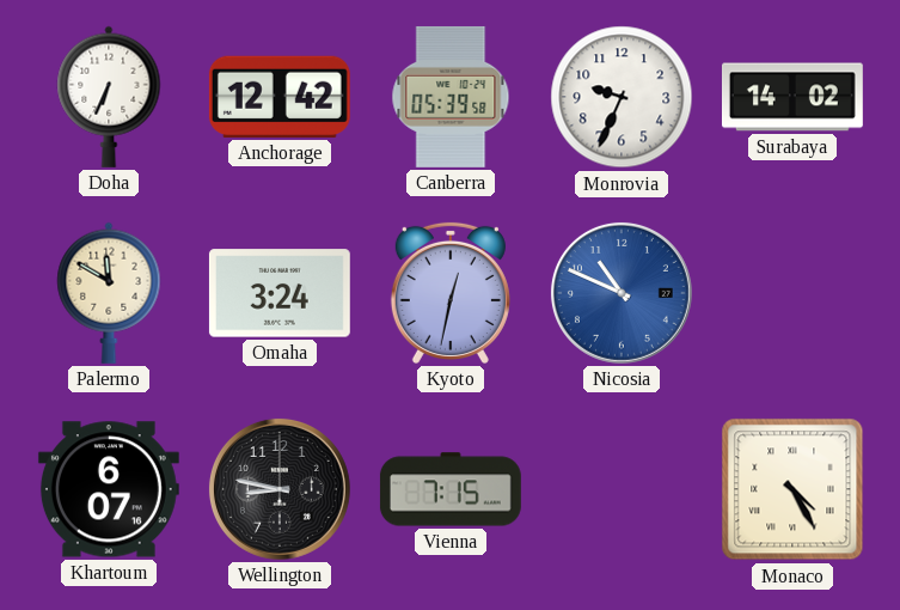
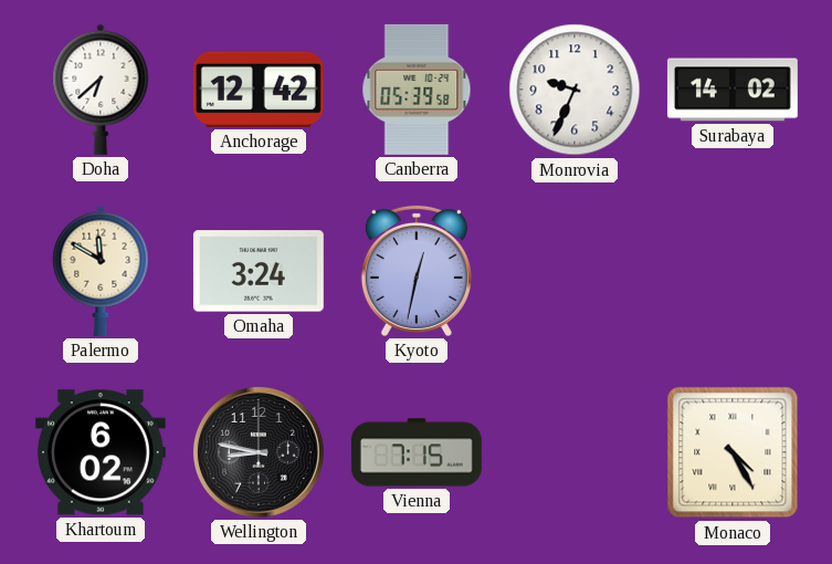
Doha: 6:34 -> 6:38 (101, 90)
Nicosia: 10:49 -> none (622, 293)
Khartoum: 6:07 -> 6:02 (101, 452)
